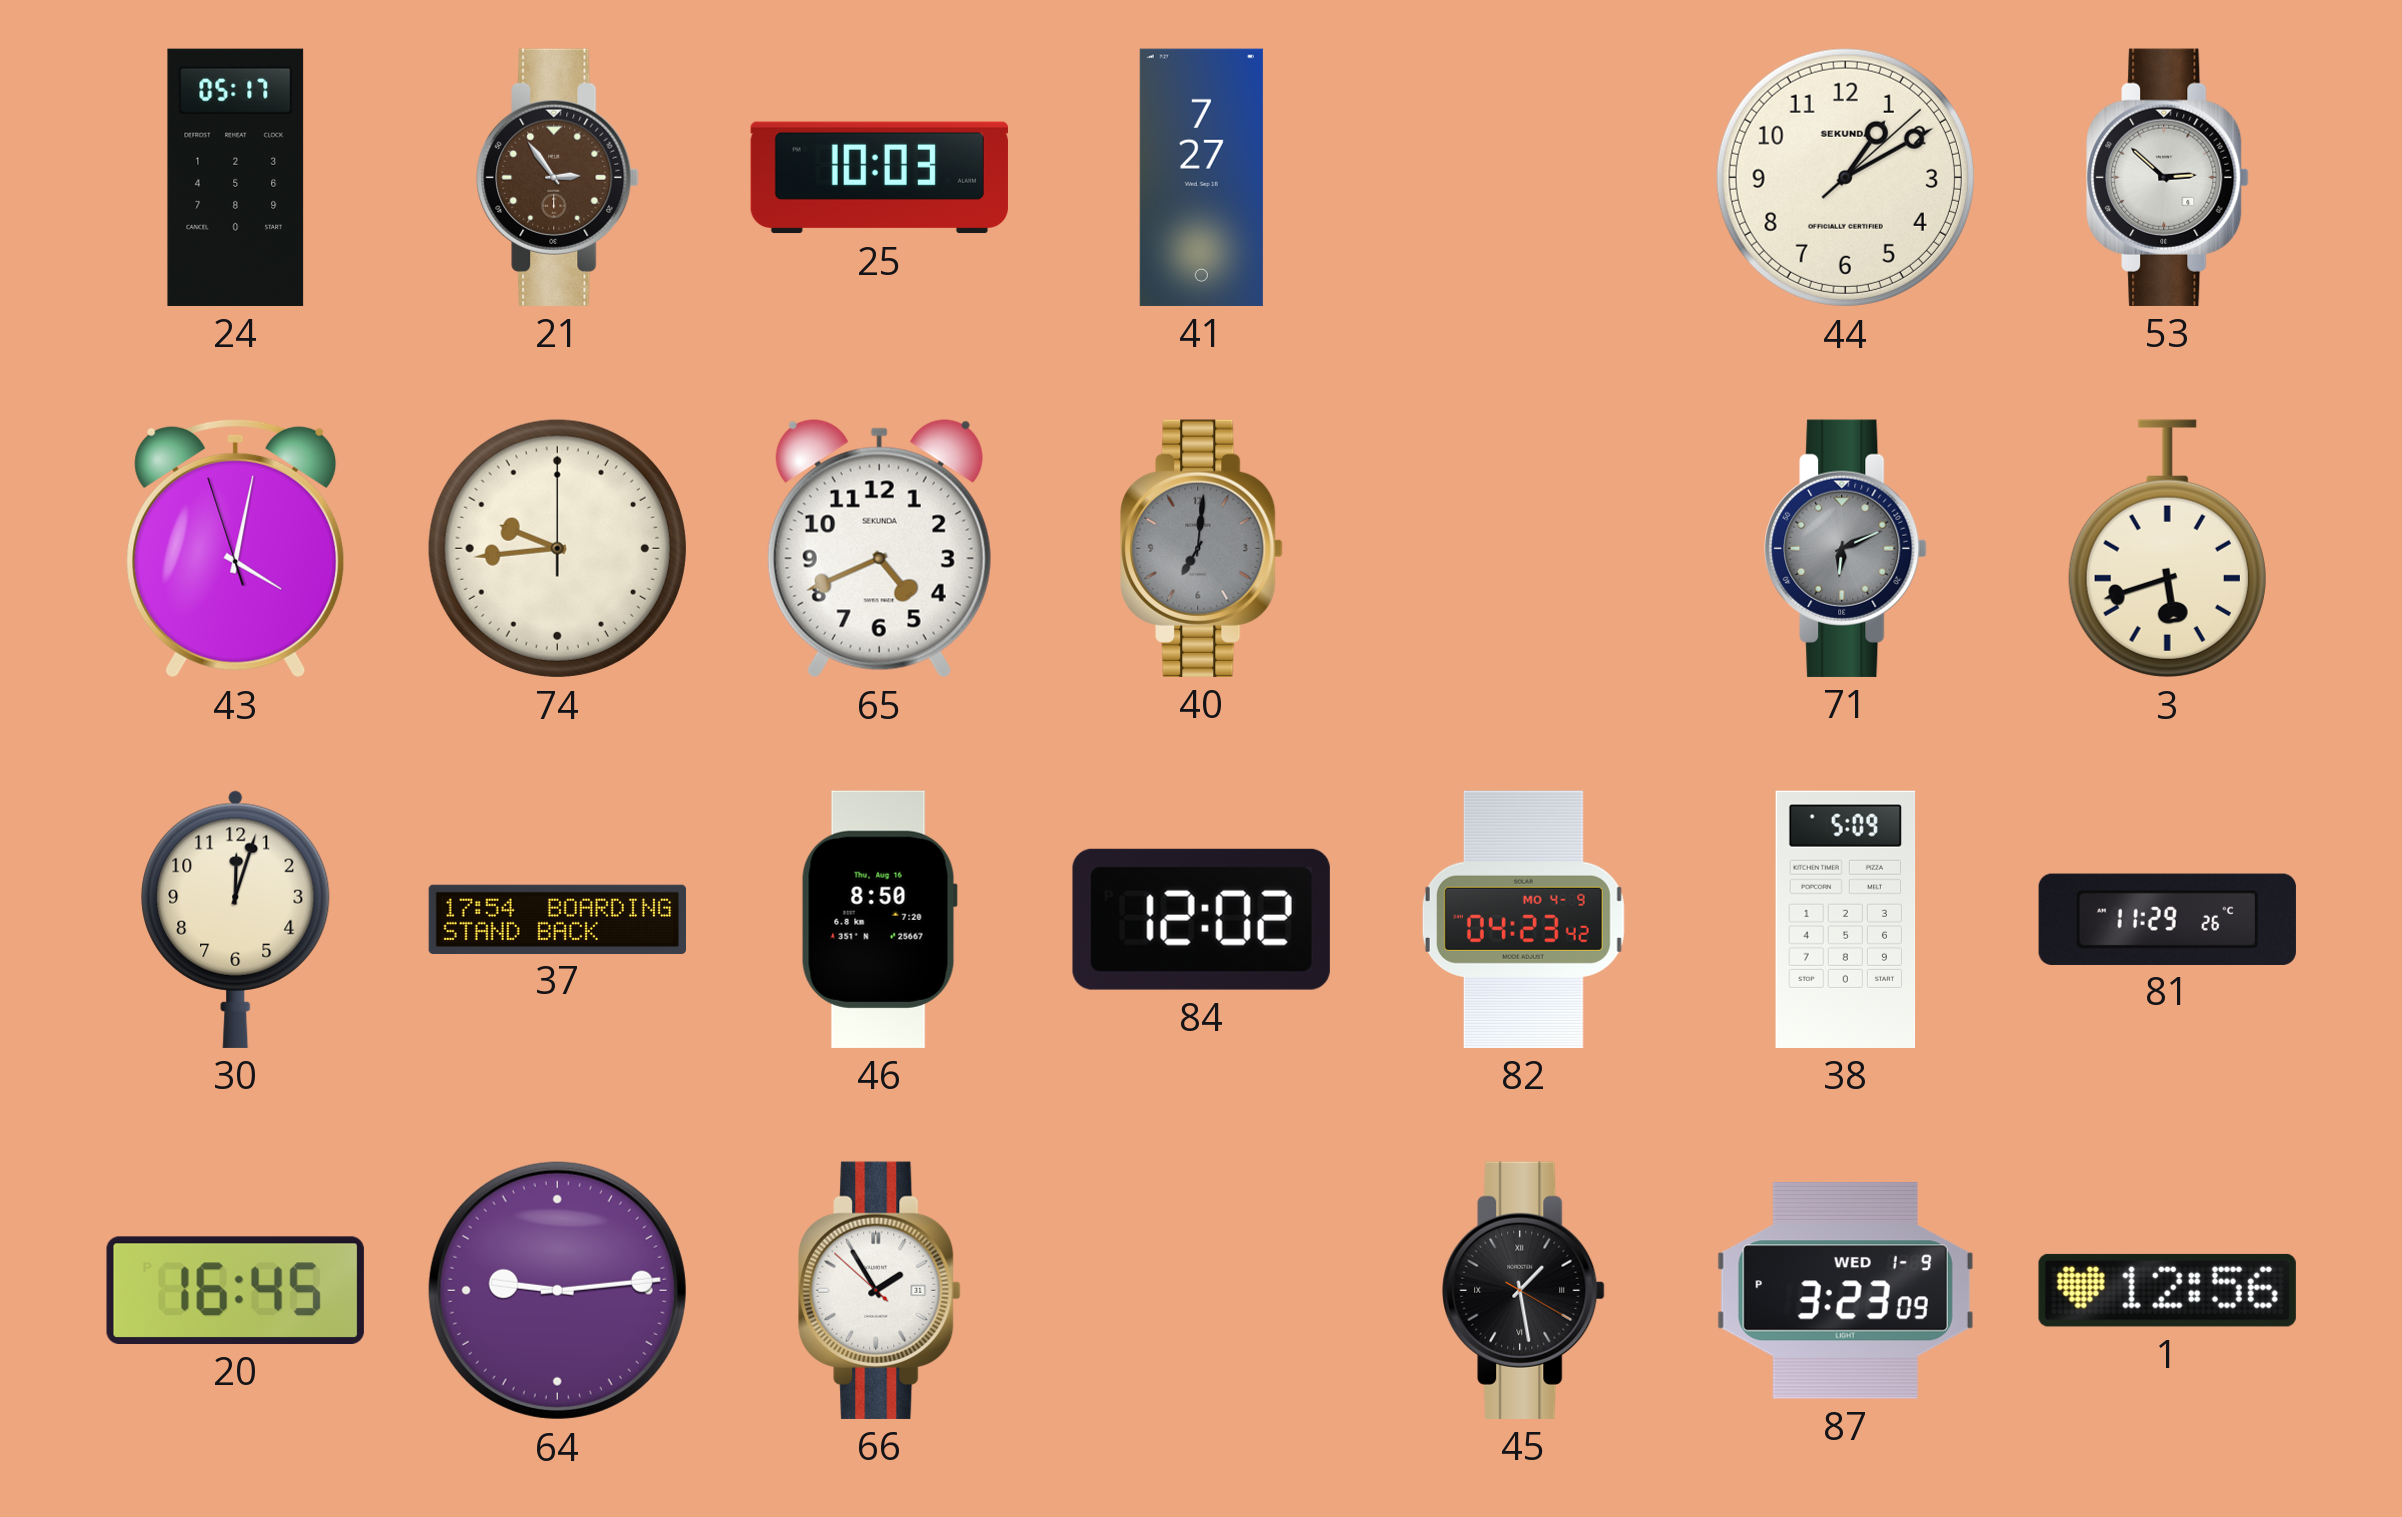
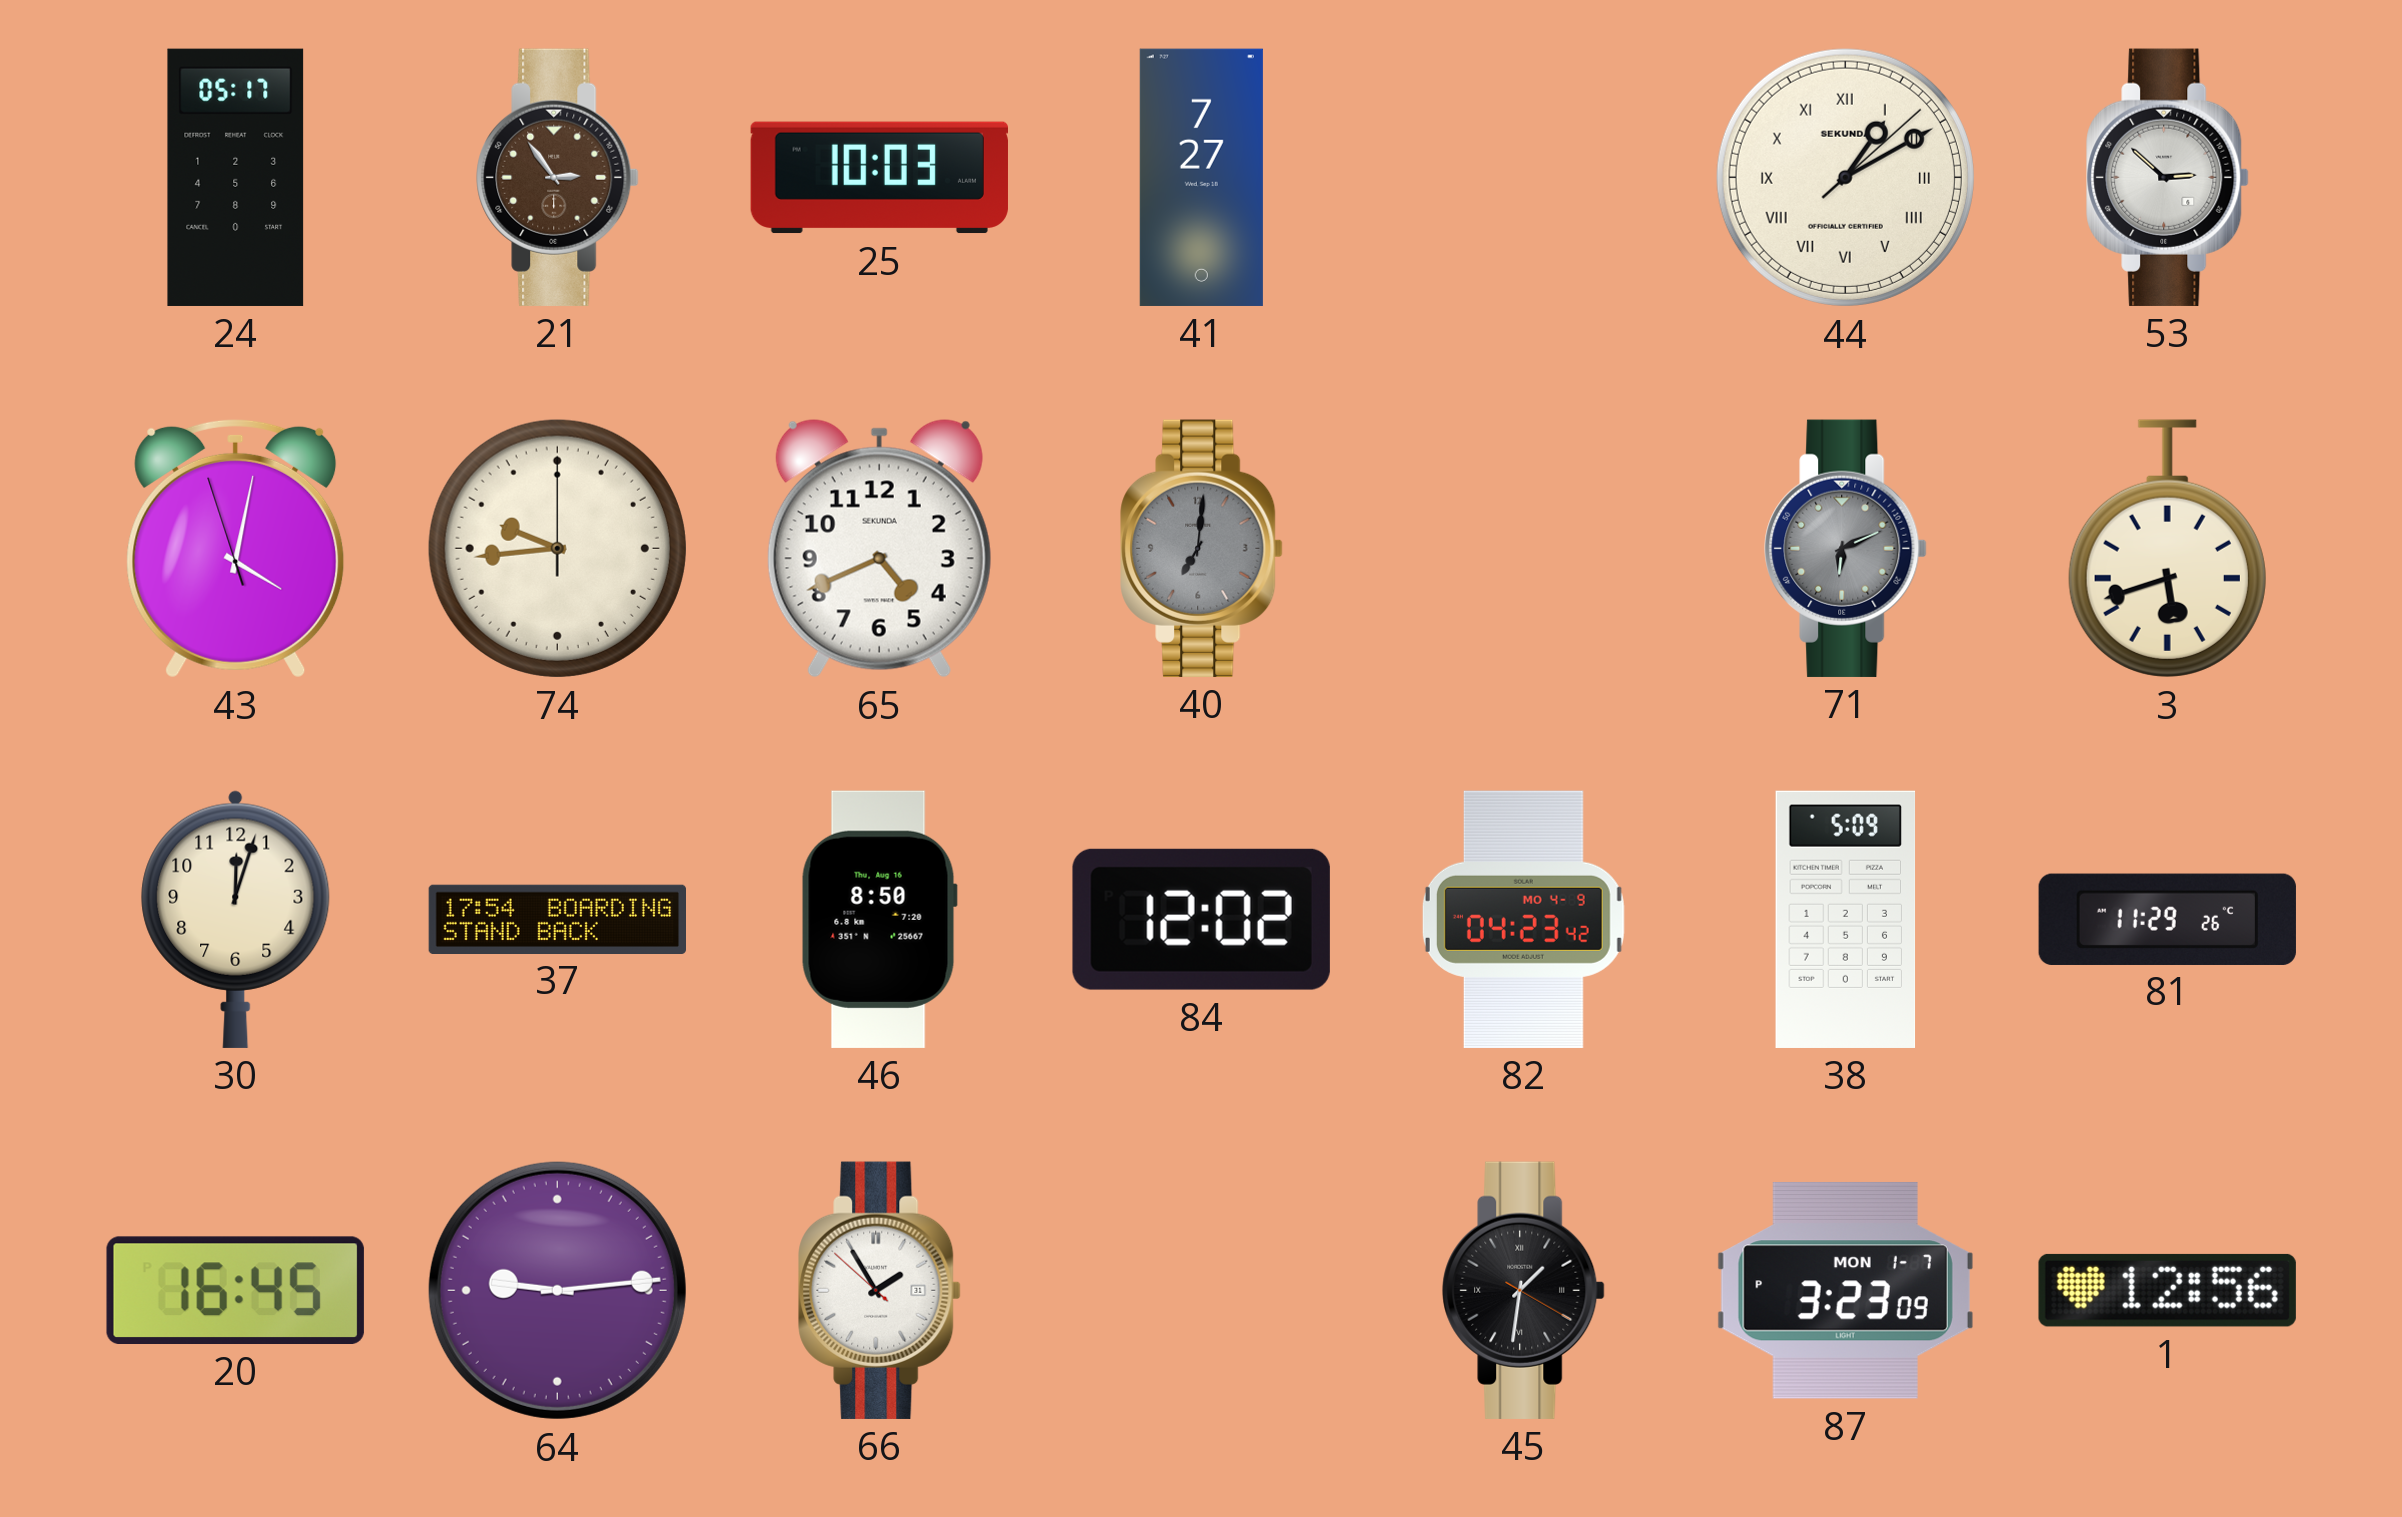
44 numerals: Arabic -> Roman (1845, 177)
45: 1:28 -> 1:31 (1524, 1290)
87 date: WED 1-9 -> MON 1-7 (1845, 1290)
